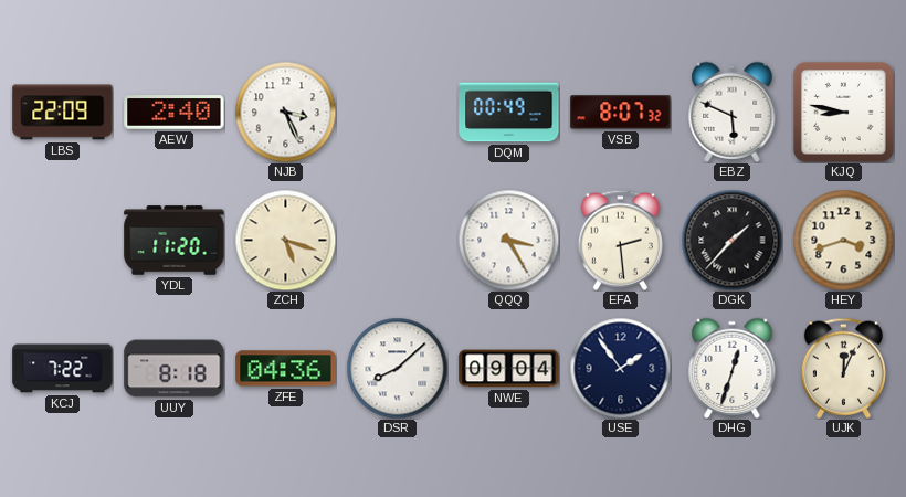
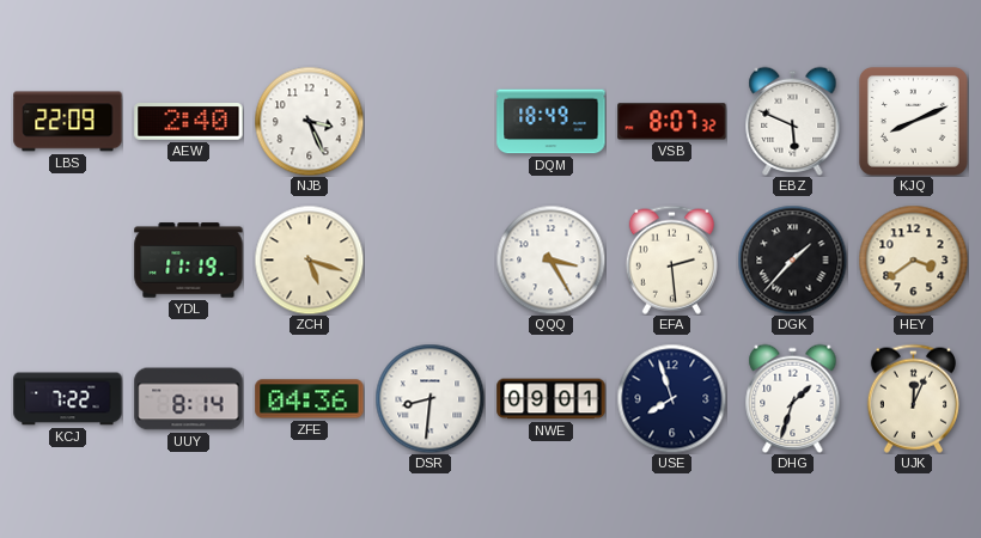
DQM: 00:49 -> 18:49 (552, 122)
KJQ: 8:47 -> 8:11 (913, 121)
YDL: 11:20 -> 11:19 (189, 261)
HEY: 3:42 -> 3:39 (913, 259)
UUY: 8:18 -> 8:14 (189, 399)
DSR: 8:08 -> 8:31 (429, 398)
NWE: 09:04 -> 09:01 (552, 399)
USE: 1:54 -> 7:57 (671, 398)
DHG: 12:33 -> 1:33 (793, 398)
